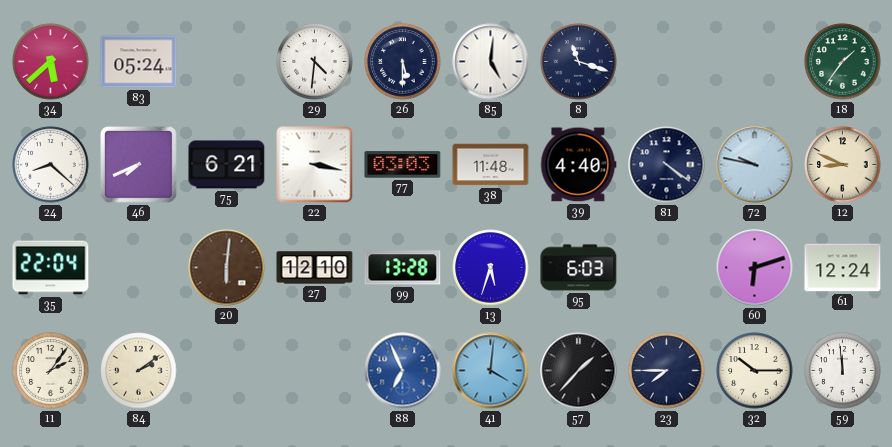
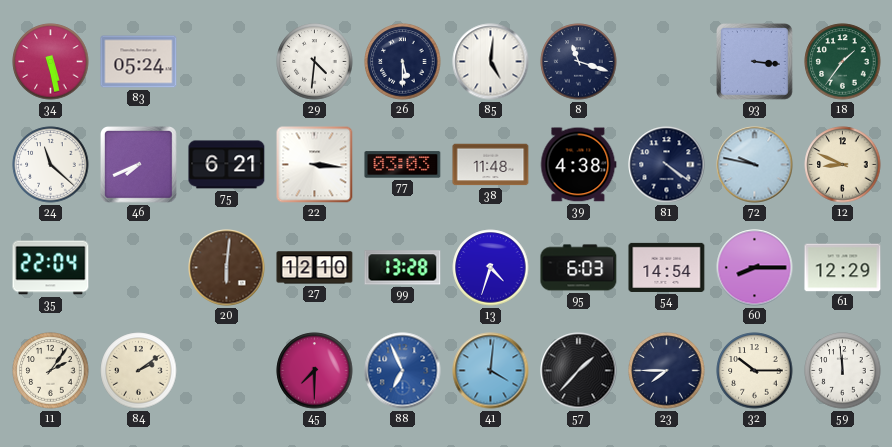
34: 5:38 -> 5:28 (51, 62)
93: none -> 3:16 (755, 62)
24: 8:22 -> 11:22 (51, 165)
22: 3:17 -> 3:16 (315, 165)
39: 4:40 -> 4:38 (578, 165)
13: 5:33 -> 4:33 (491, 268)
54: none -> 14:54 (667, 267)
60: 6:12 -> 8:15 (755, 268)
61: 12:24 -> 12:29 (843, 268)
45: none -> 7:30 (315, 371)
